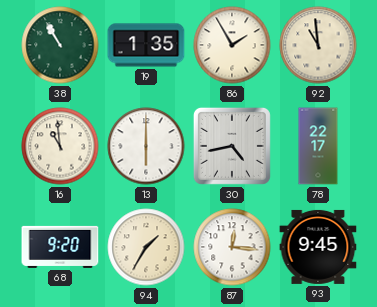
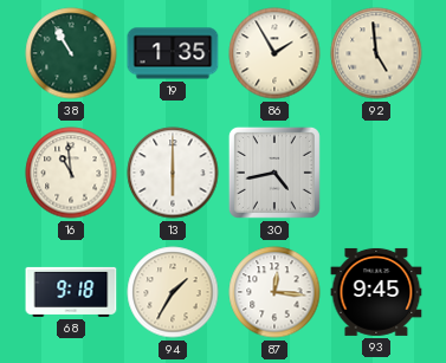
92: 10:59 -> 4:59 (376, 53)
78: 22:17 -> none (318, 146)
68: 9:20 -> 9:18 (71, 292)
